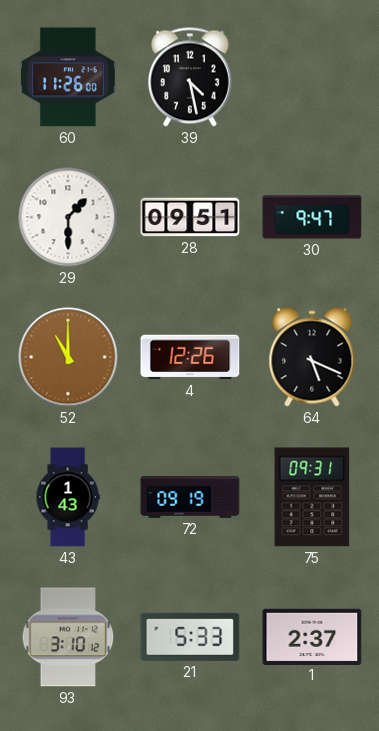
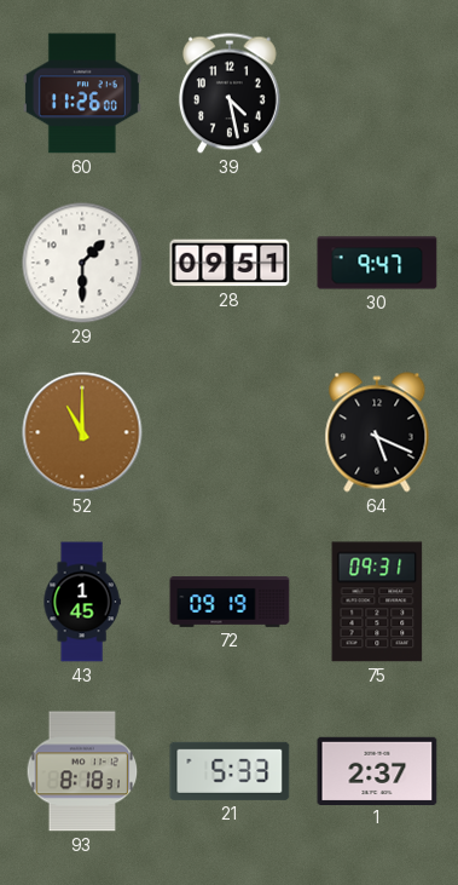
4: 12:26 -> none (190, 357)
43: 1:43 -> 1:45 (82, 602)
93: 3:10 -> 8:18 (82, 771)
